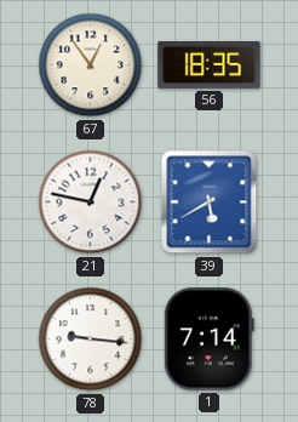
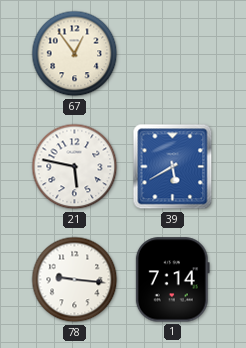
56: 18:35 -> none (210, 65)
21: 12:47 -> 5:47 (75, 167)
